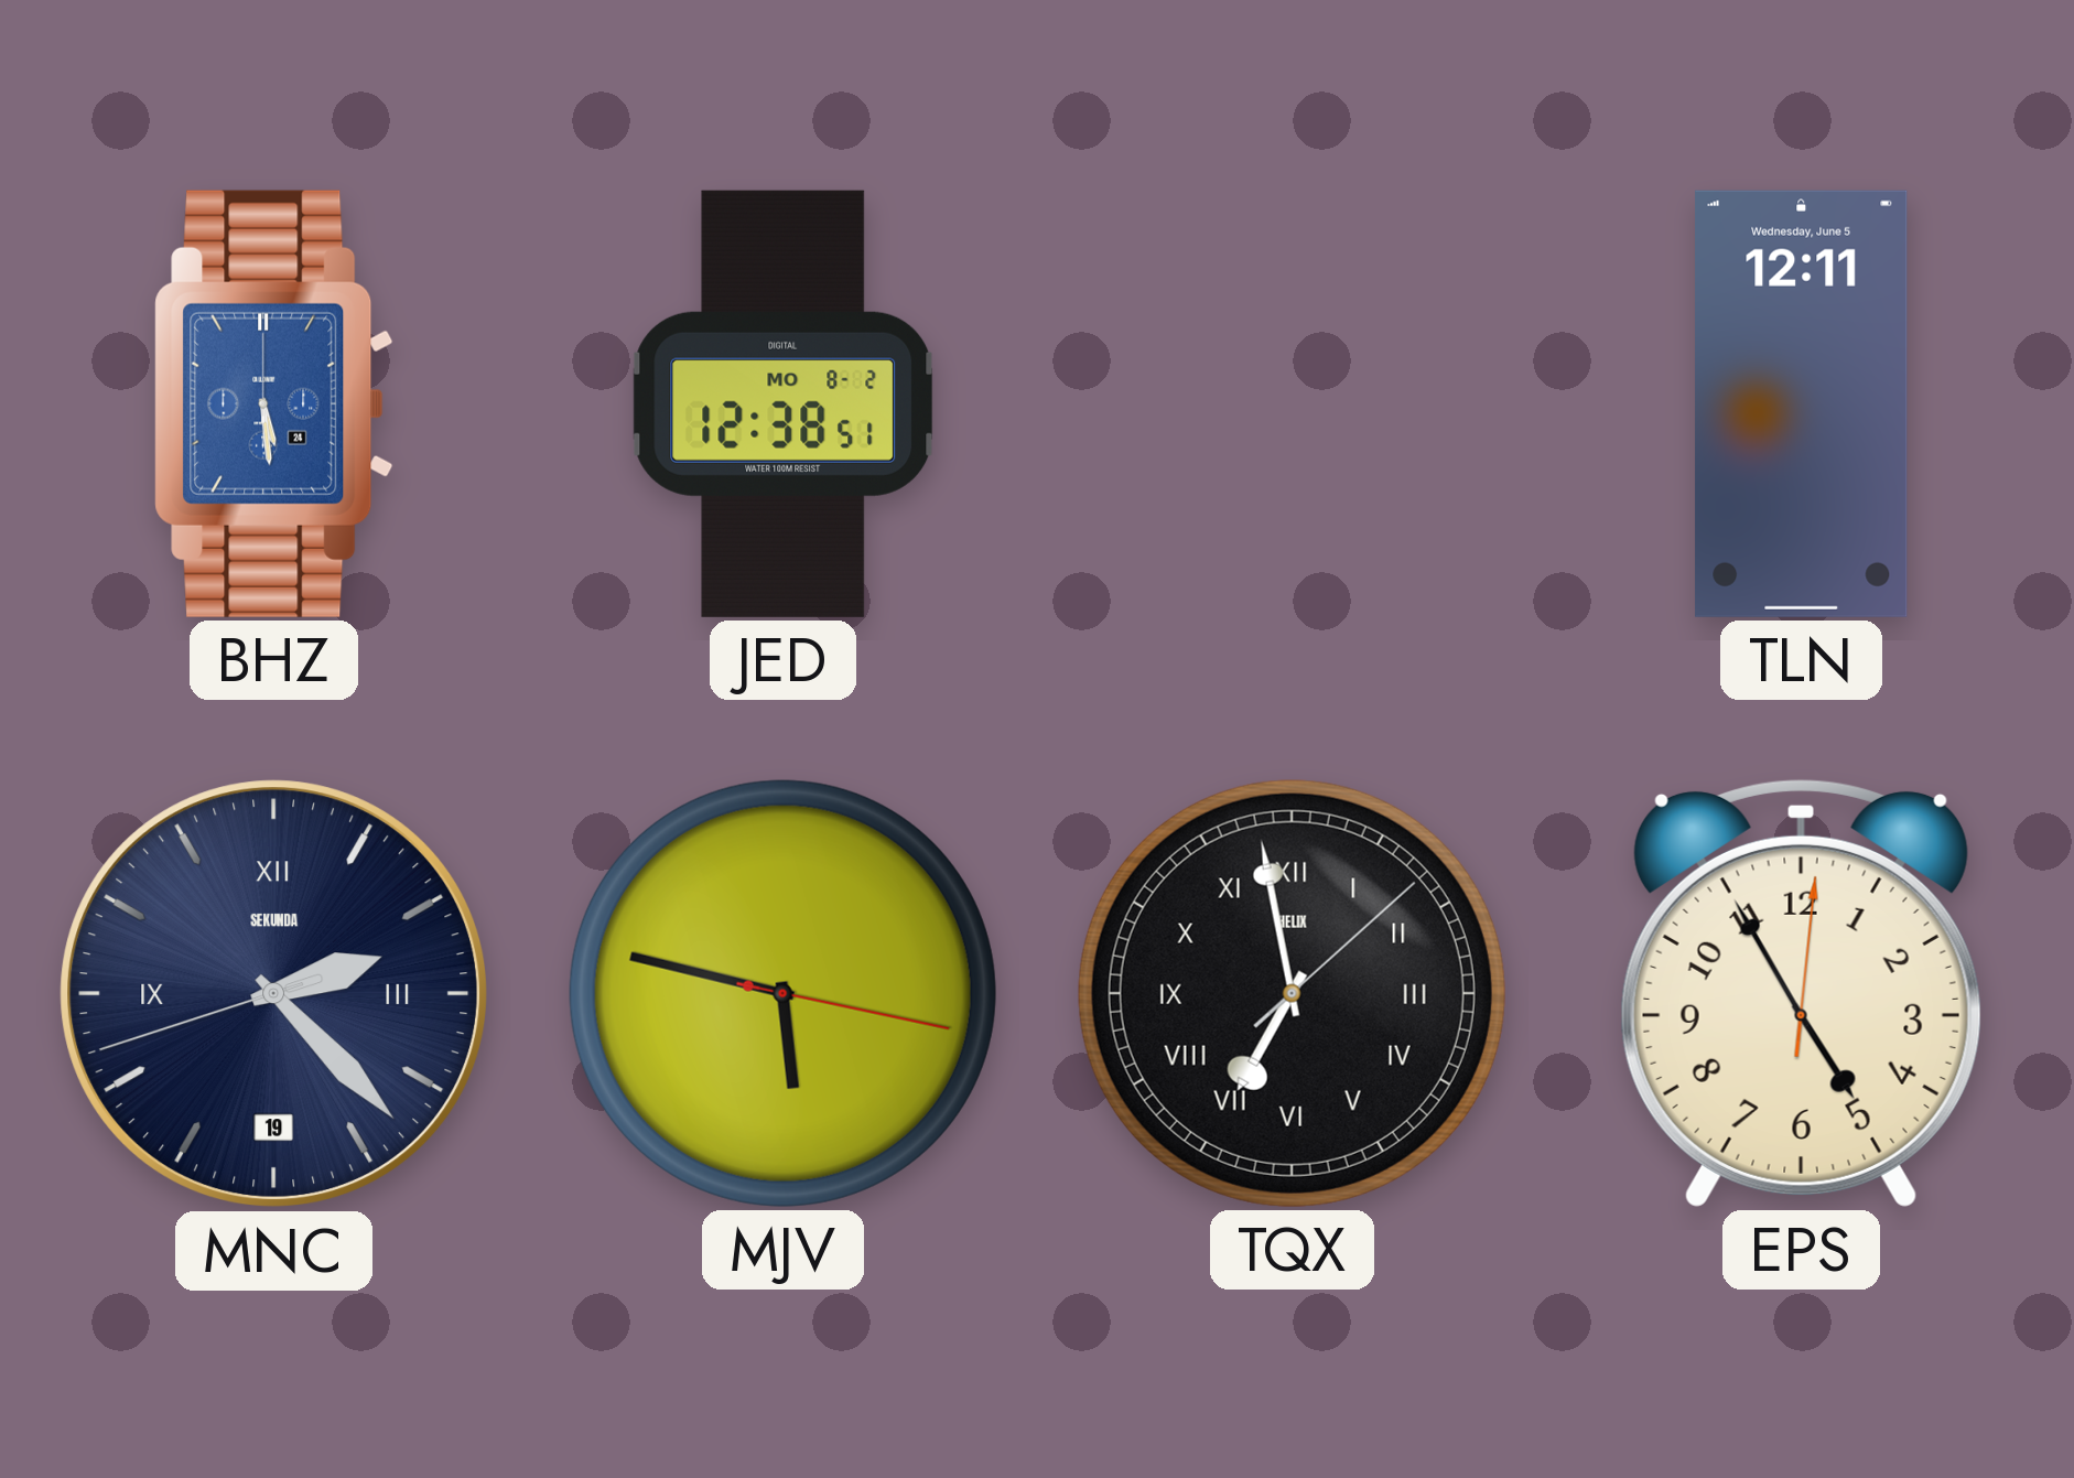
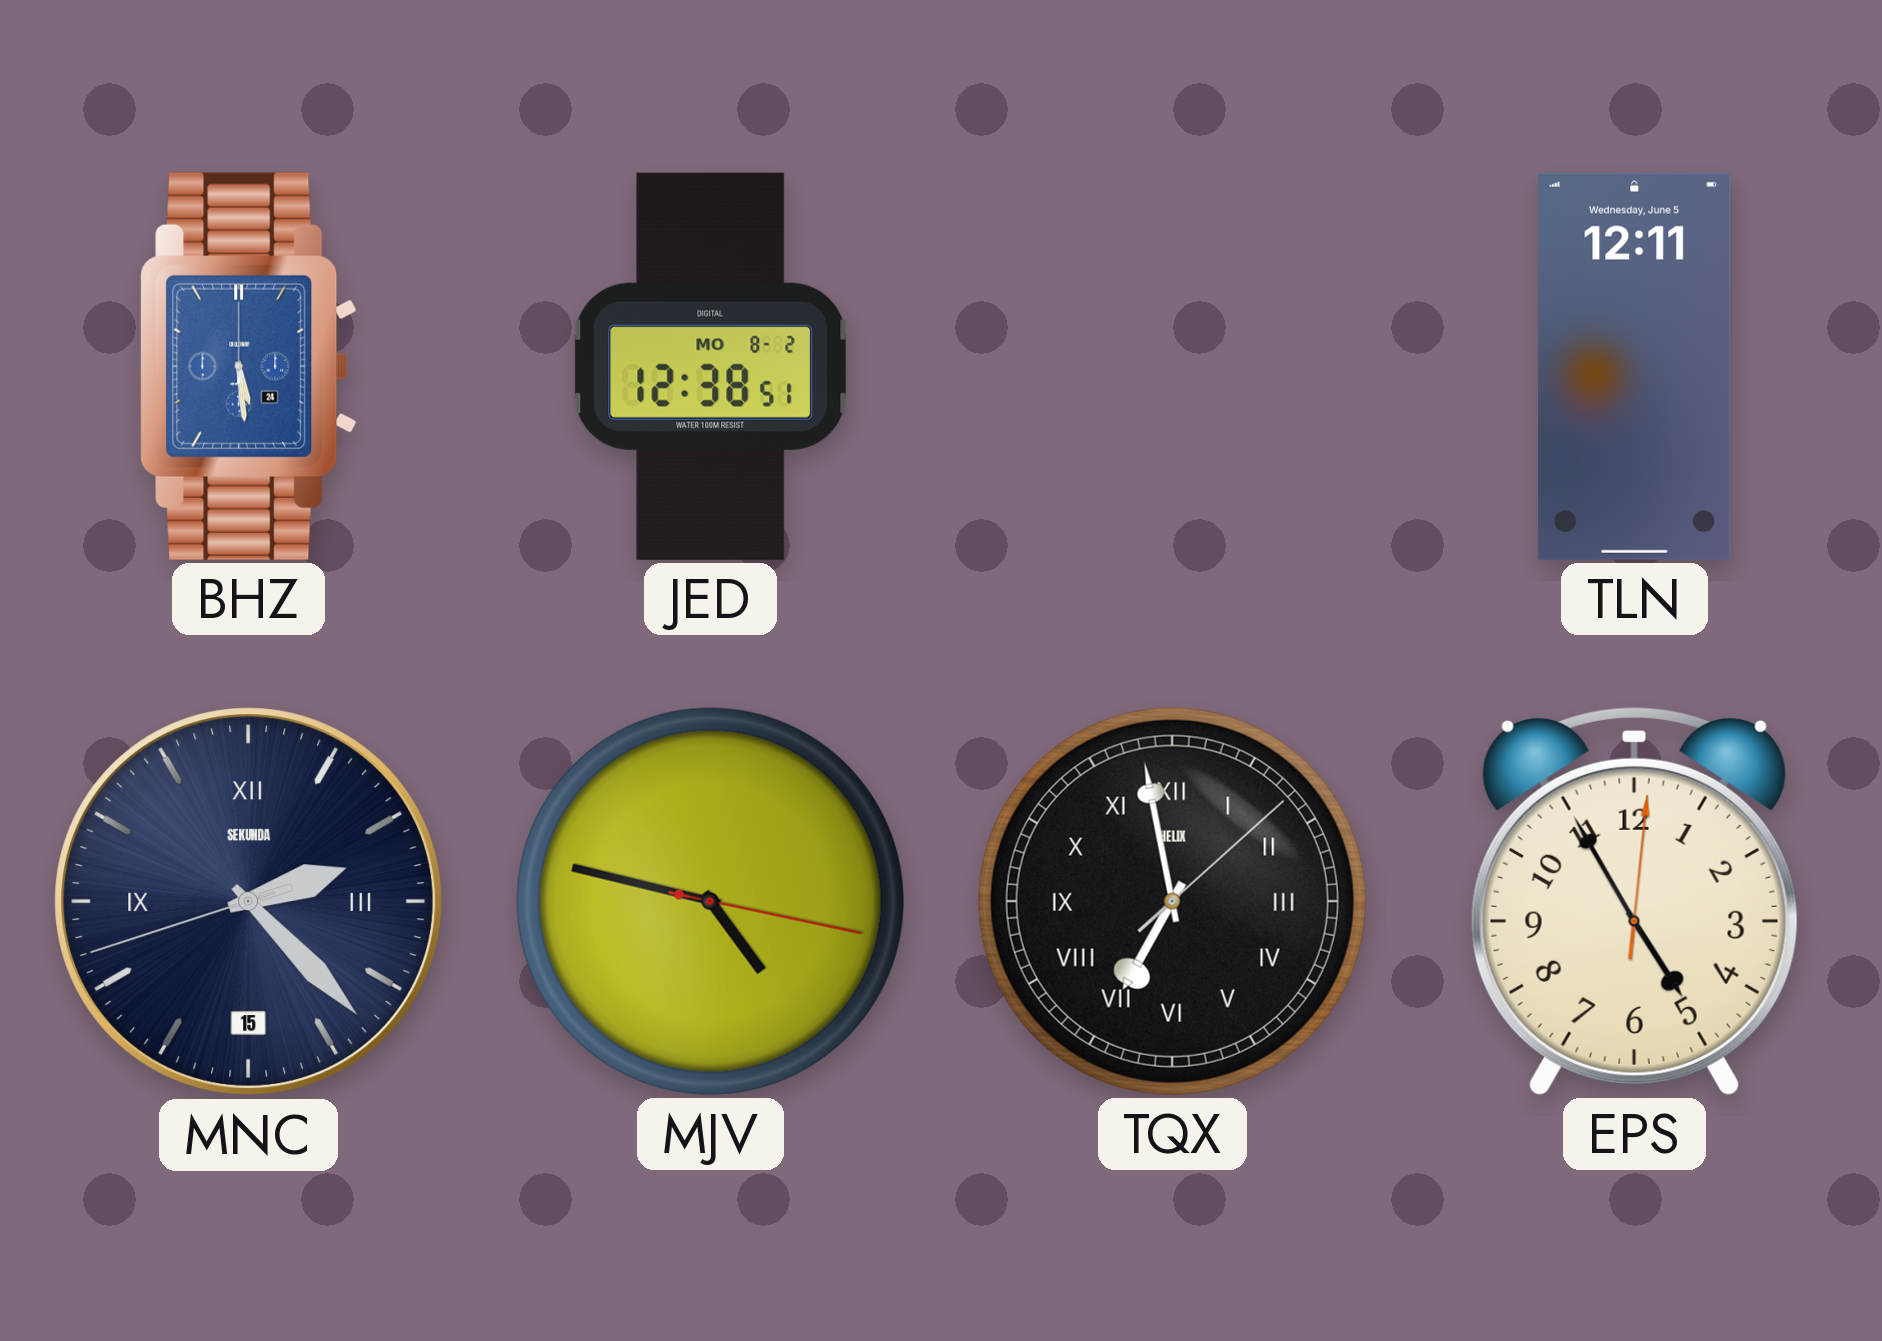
MNC date: 19 -> 15 (249, 902)
MJV: 5:47 -> 4:47 (710, 901)
